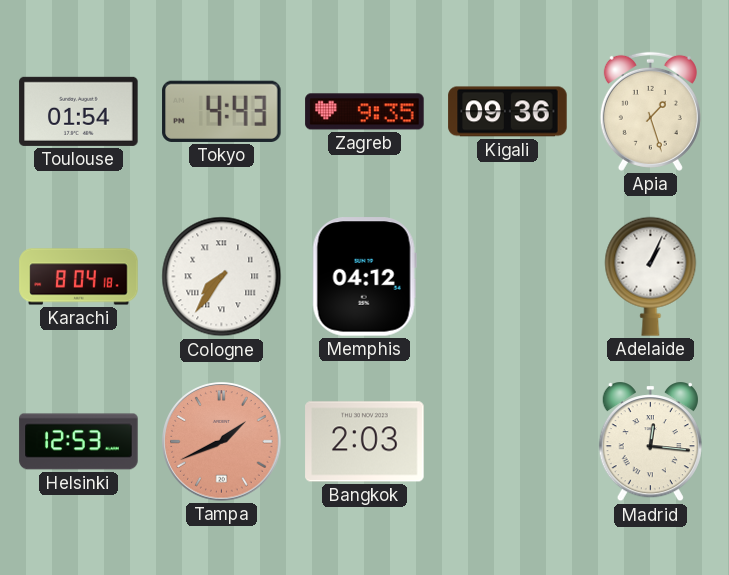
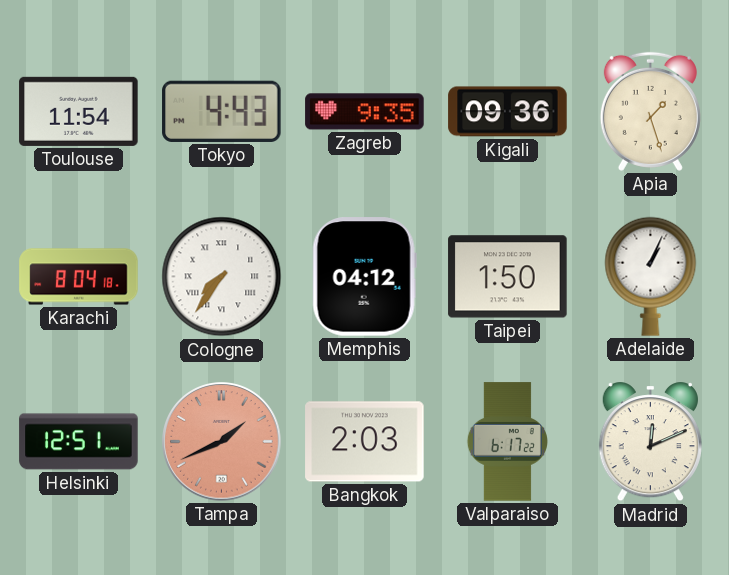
Toulouse: 01:54 -> 11:54 (79, 111)
Taipei: none -> 1:50 (508, 277)
Helsinki: 12:53 -> 12:51 (79, 442)
Valparaiso: none -> 6:17 (507, 442)
Madrid: 12:16 -> 12:11 (650, 442)
